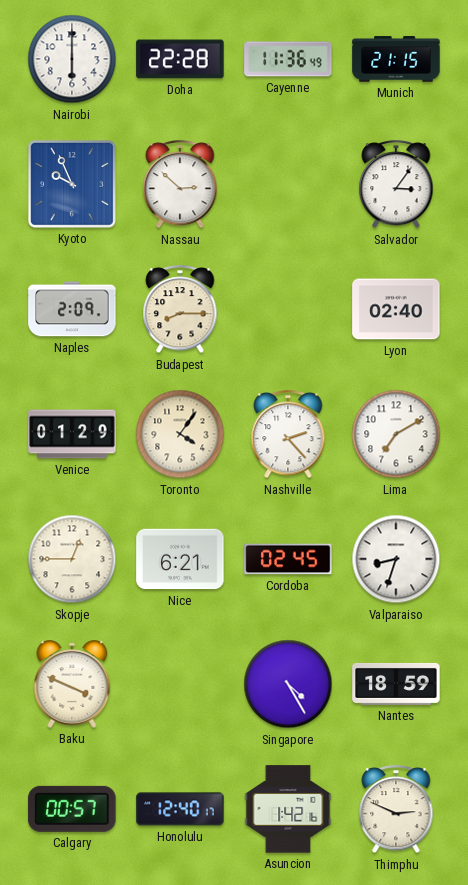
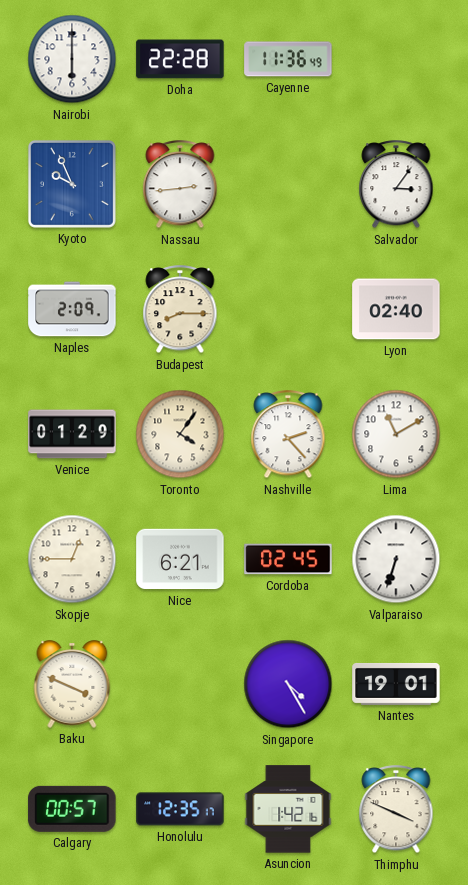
Munich: 21:15 -> none (396, 59)
Nassau: 2:52 -> 2:44 (180, 185)
Lima: 7:10 -> 11:10 (396, 434)
Valparaiso: 8:33 -> 6:33 (396, 559)
Nantes: 18:59 -> 19:01 (396, 684)
Honolulu: 12:40 -> 12:35 (180, 809)
Thimphu: 2:49 -> 3:49 (396, 810)
